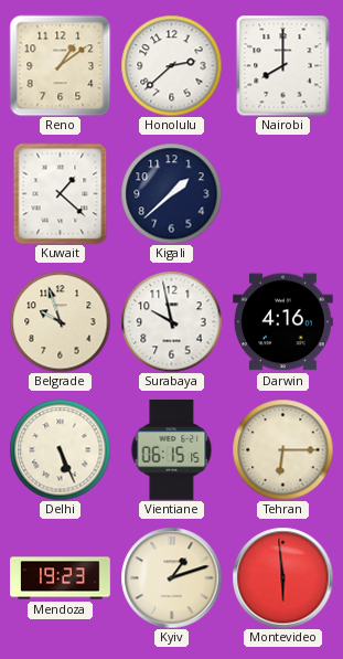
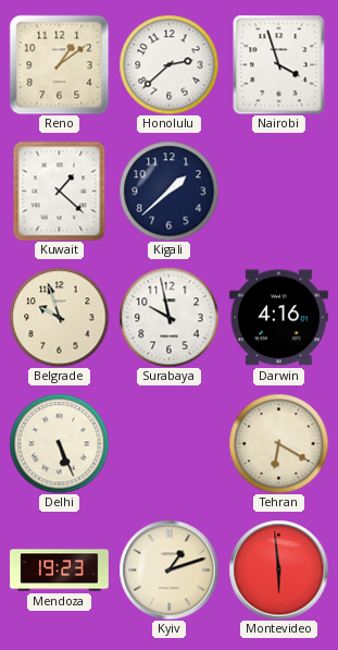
Nairobi: 8:00 -> 3:57 (279, 64)
Vientiane: 06:15 -> none (172, 450)
Tehran: 6:15 -> 6:20 (278, 443)
